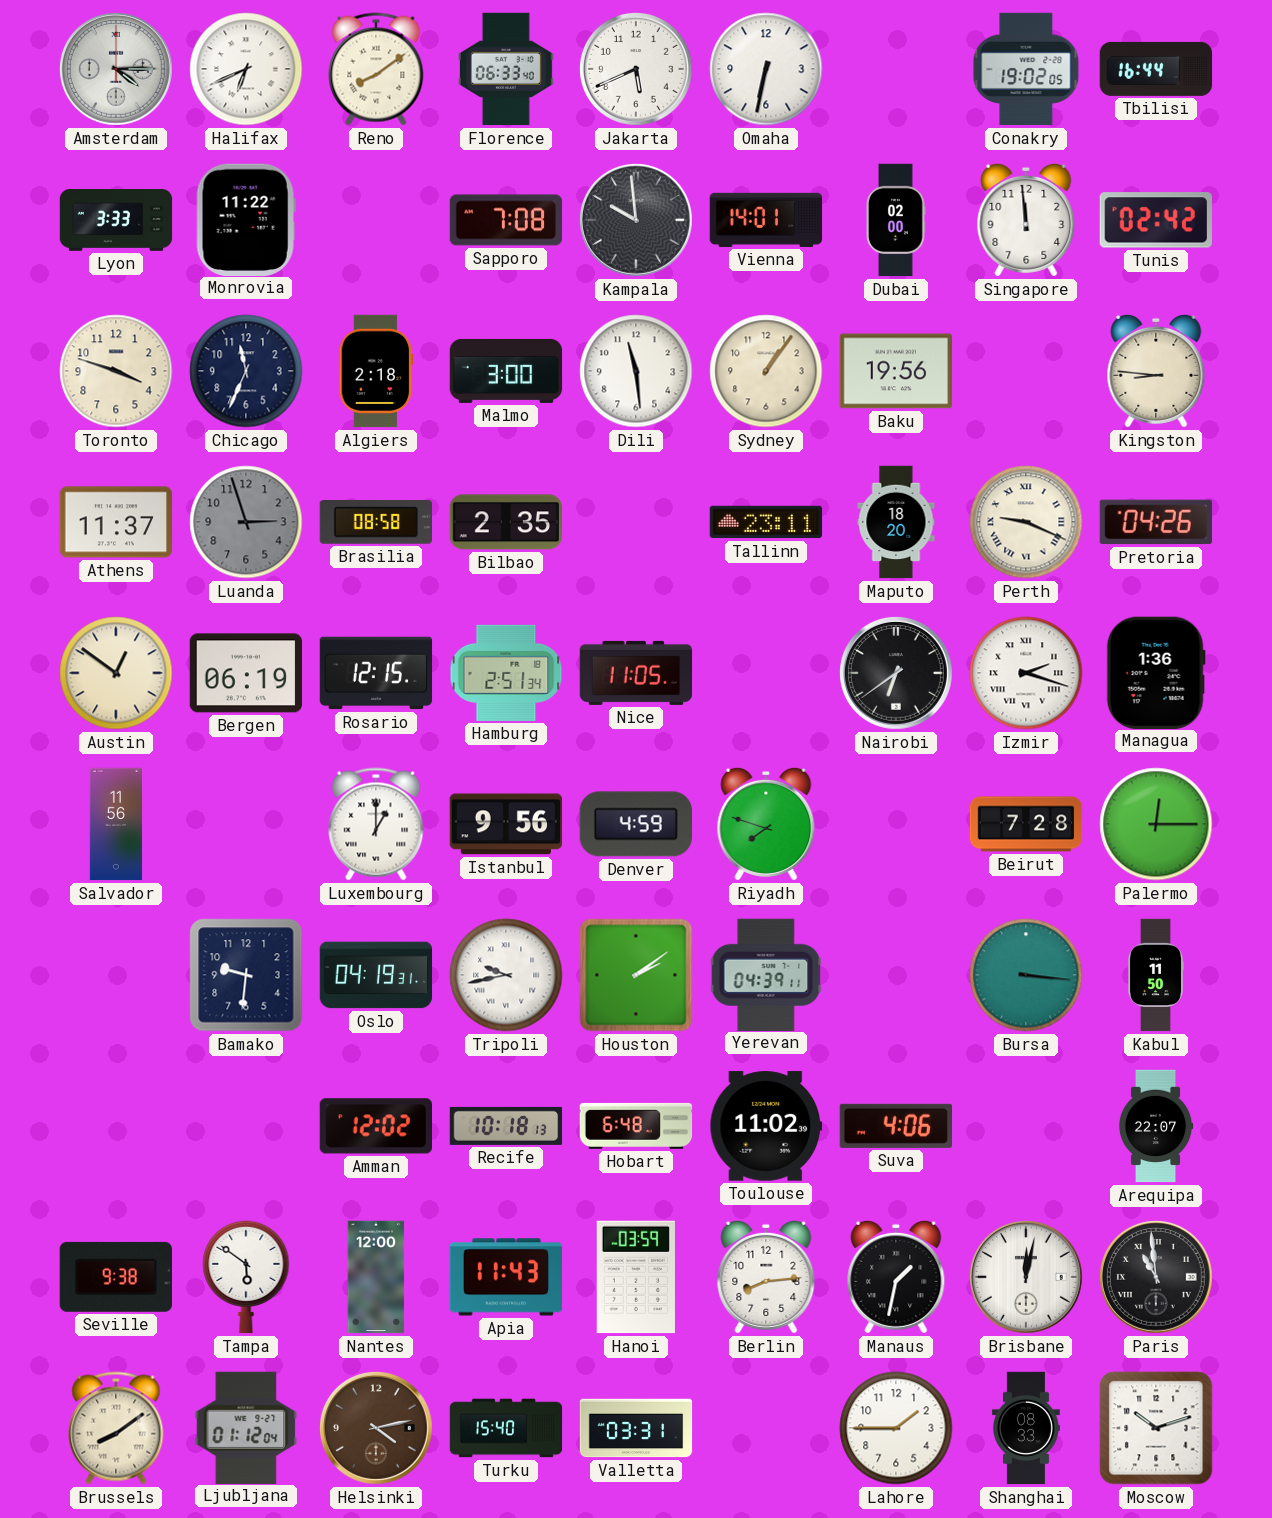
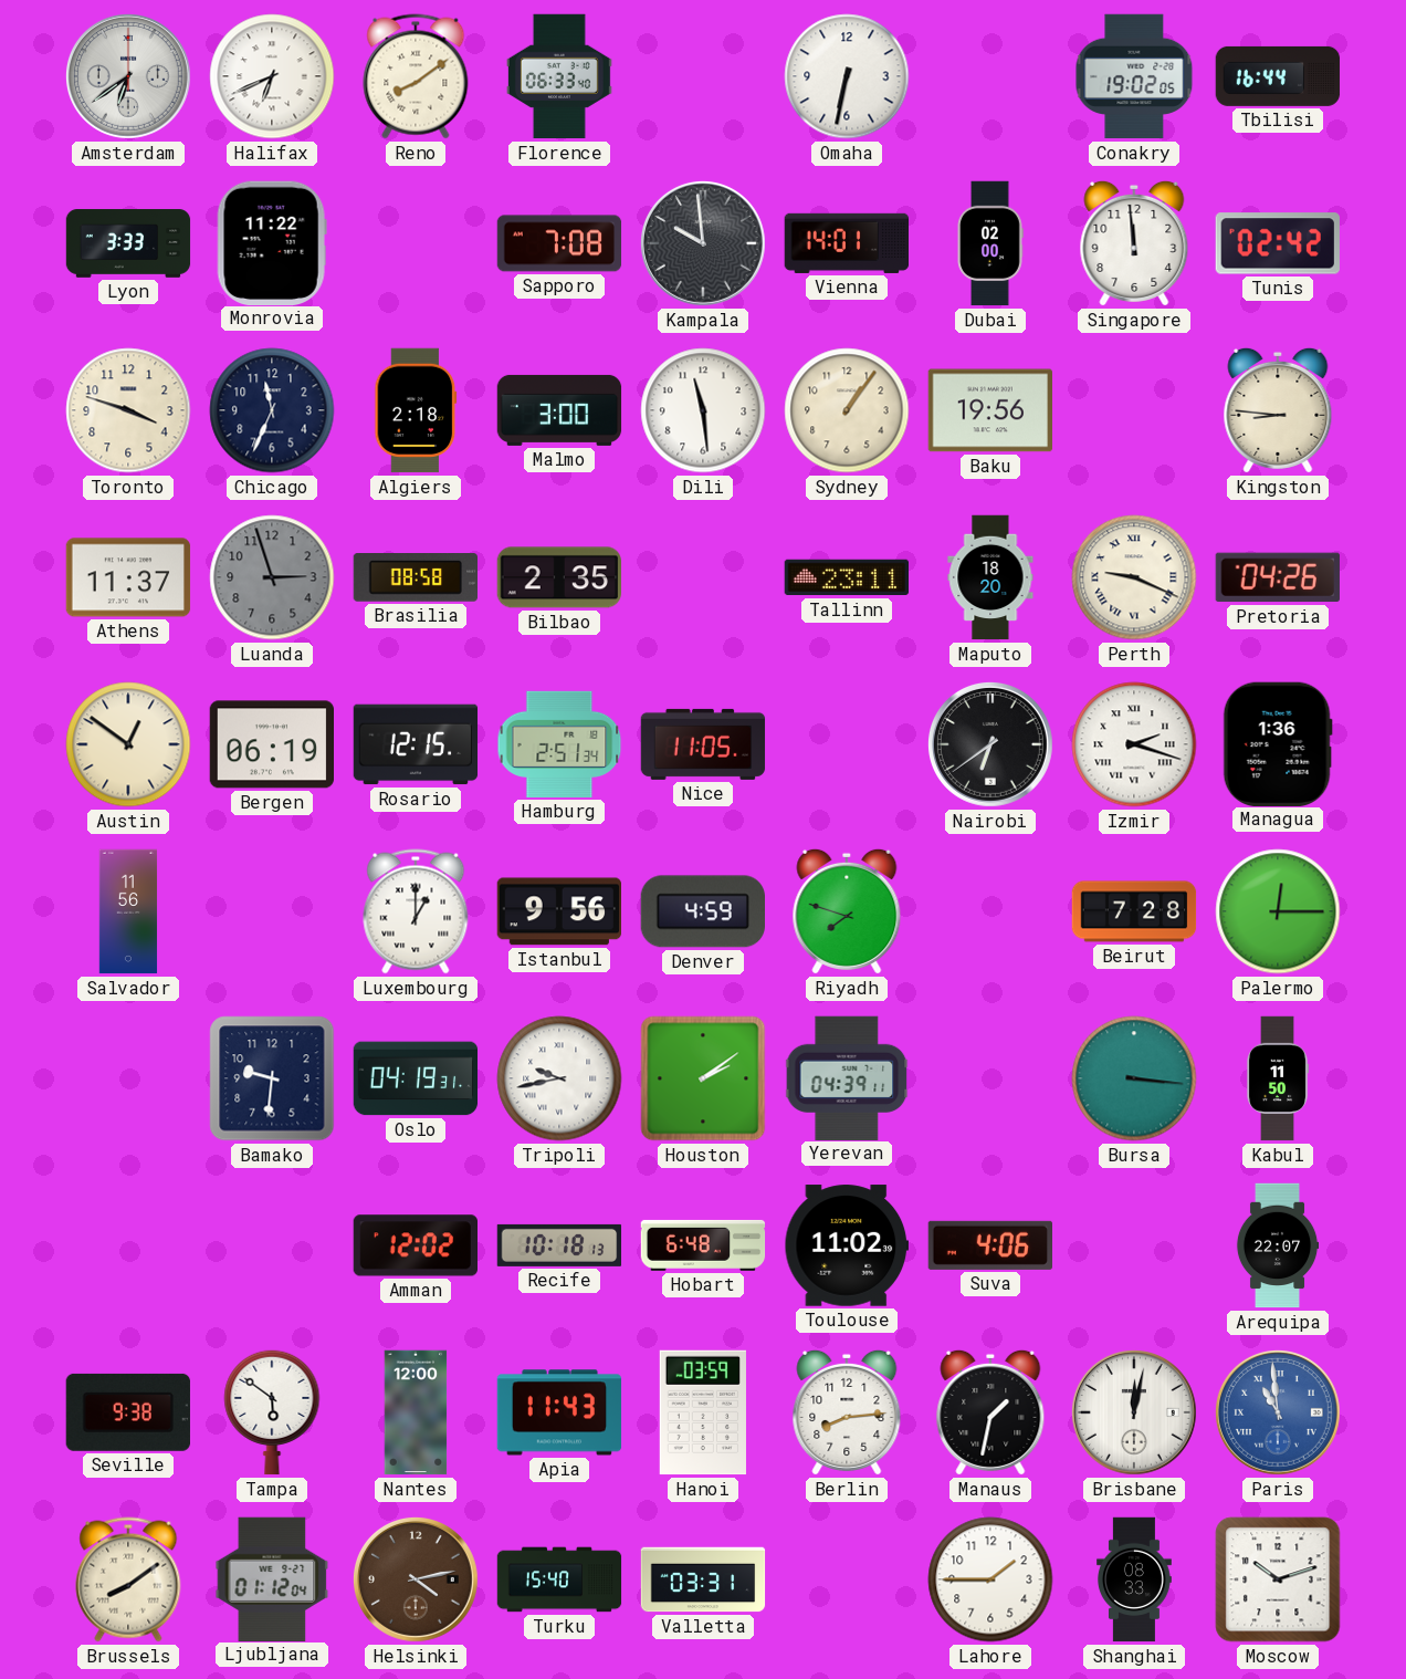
Amsterdam: 4:15 -> 6:39 (128, 76)
Jakarta: 5:41 -> none (636, 69)
Paris dial: black -> blue (1278, 1412)
